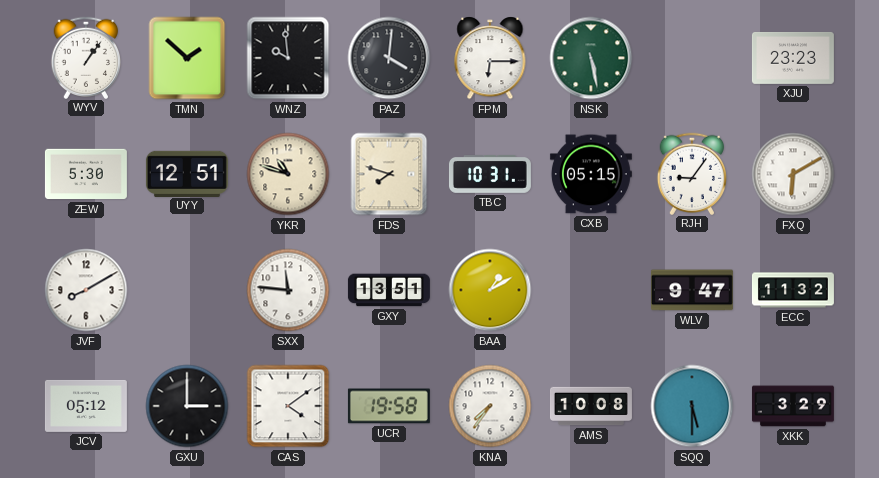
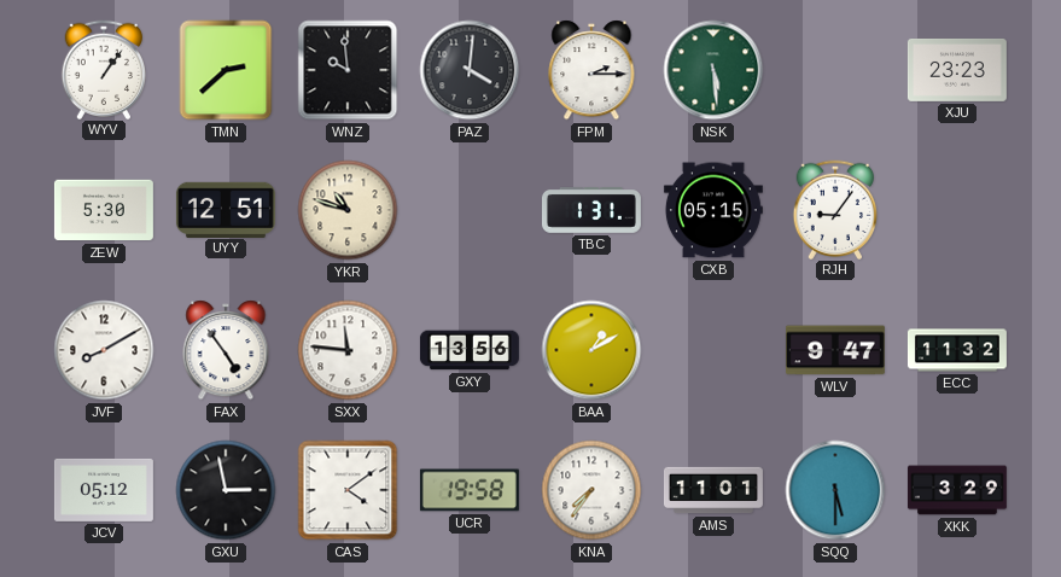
TMN: 1:52 -> 2:38 (226, 70)
FPM: 6:15 -> 2:15 (591, 70)
NSK: 5:28 -> 5:29 (713, 70)
FDS: 7:48 -> none (389, 174)
TBC: 10:31 -> 1:31 (591, 211)
FXQ: 6:10 -> none (793, 174)
FAX: none -> 4:54 (226, 350)
GXY: 13:51 -> 13:56 (470, 350)
GXU: 3:00 -> 2:58 (226, 490)
AMS: 10:08 -> 11:01 (713, 490)
